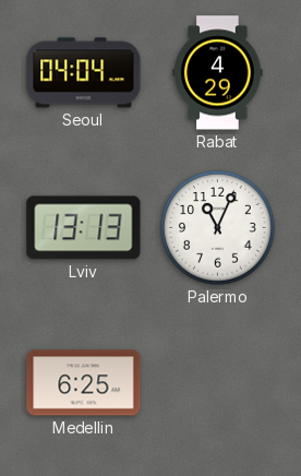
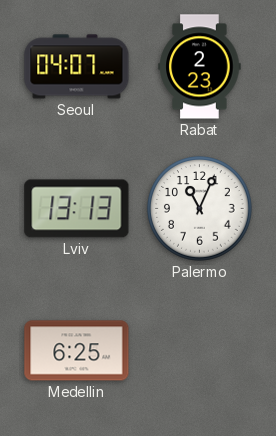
Seoul: 04:04 -> 04:07 (77, 67)
Rabat: 4:29 -> 2:23 (200, 67)
